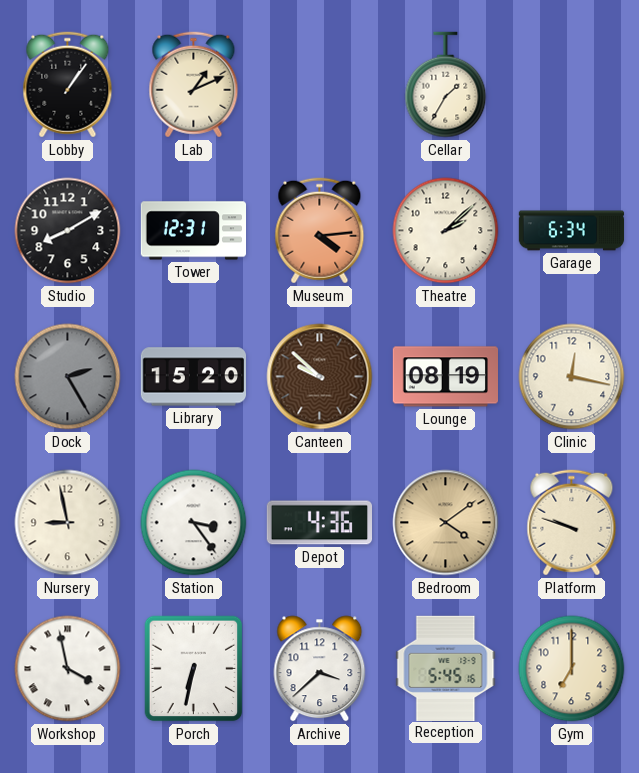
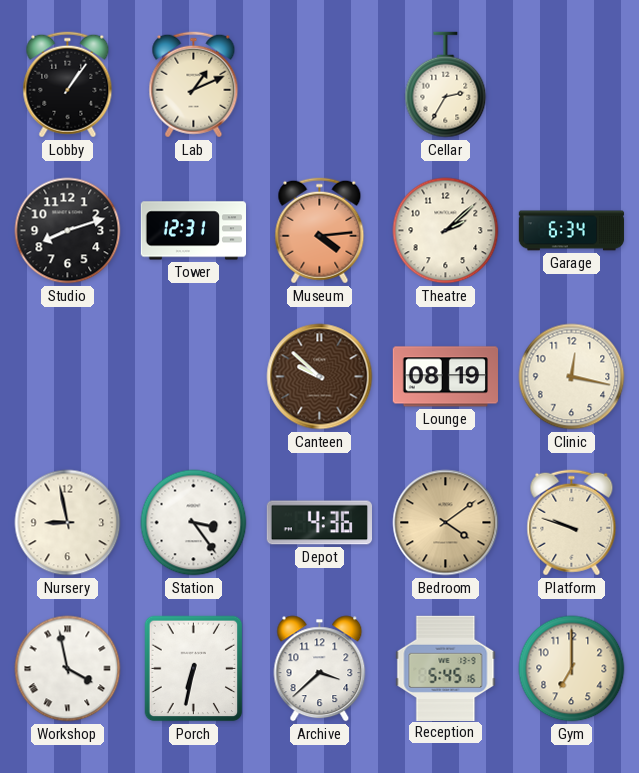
Cellar: 1:35 -> 2:35 (446, 85)
Studio: 8:10 -> 8:12 (68, 231)
Dock: 2:25 -> none (68, 377)
Library: 15:20 -> none (193, 377)
